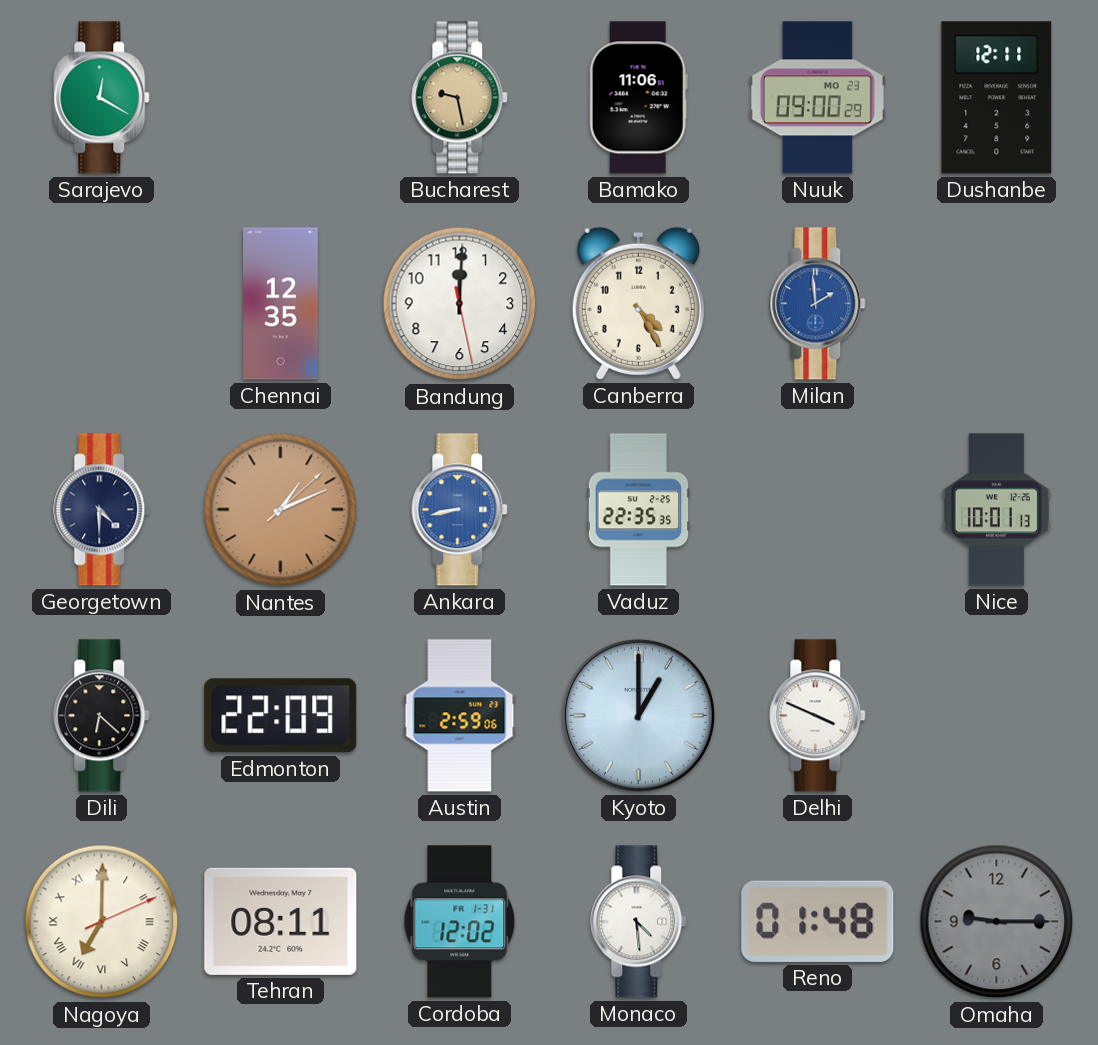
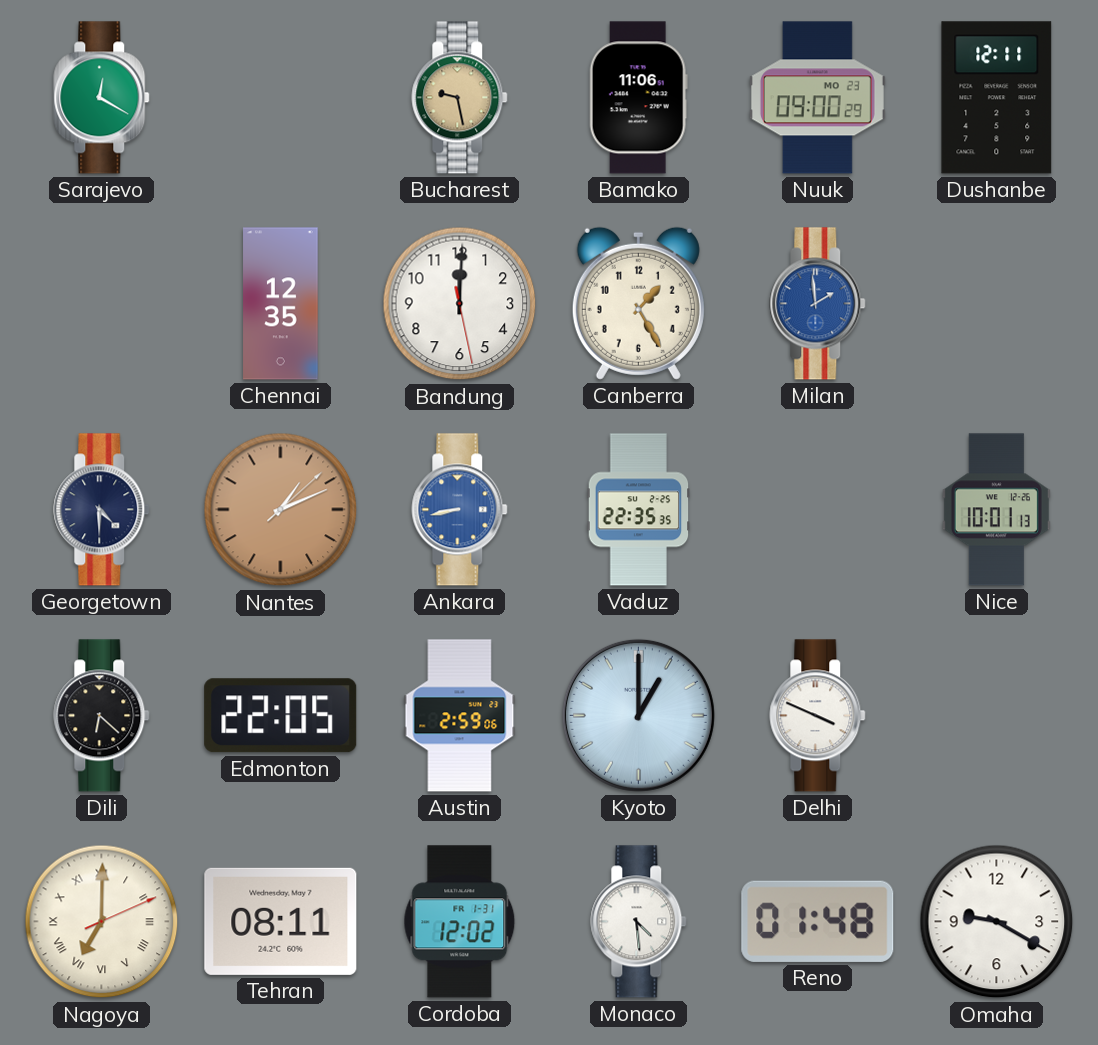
Canberra: 4:25 -> 1:25 (638, 303)
Edmonton: 22:09 -> 22:05 (281, 716)
Omaha: 9:15 -> 9:20 (997, 922)
Omaha dial: grey -> white (997, 922)
